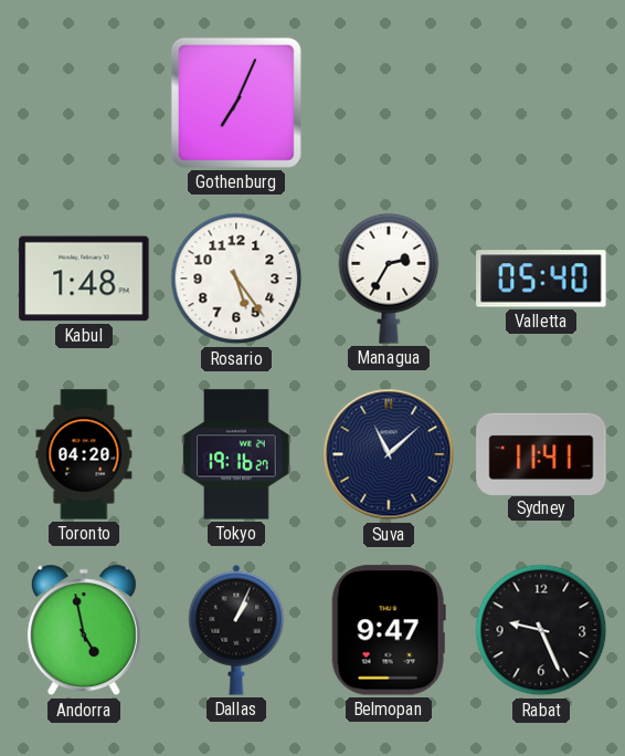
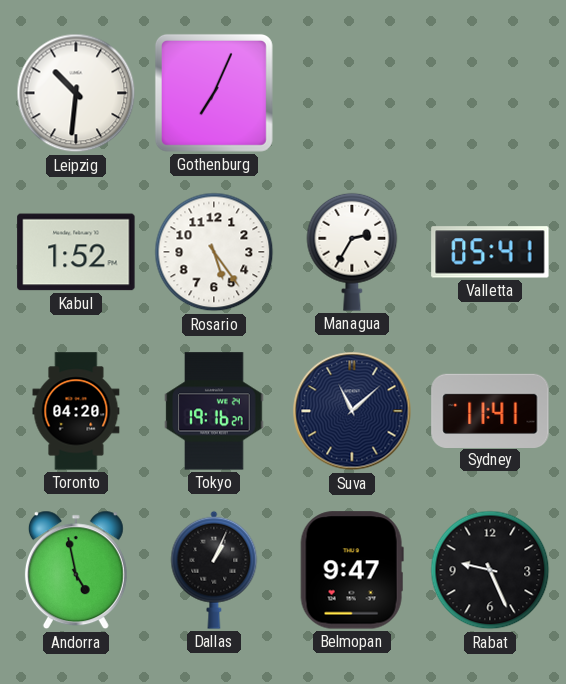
Leipzig: none -> 10:31 (76, 93)
Kabul: 1:48 -> 1:52 (76, 252)
Valletta: 05:40 -> 05:41 (490, 252)
